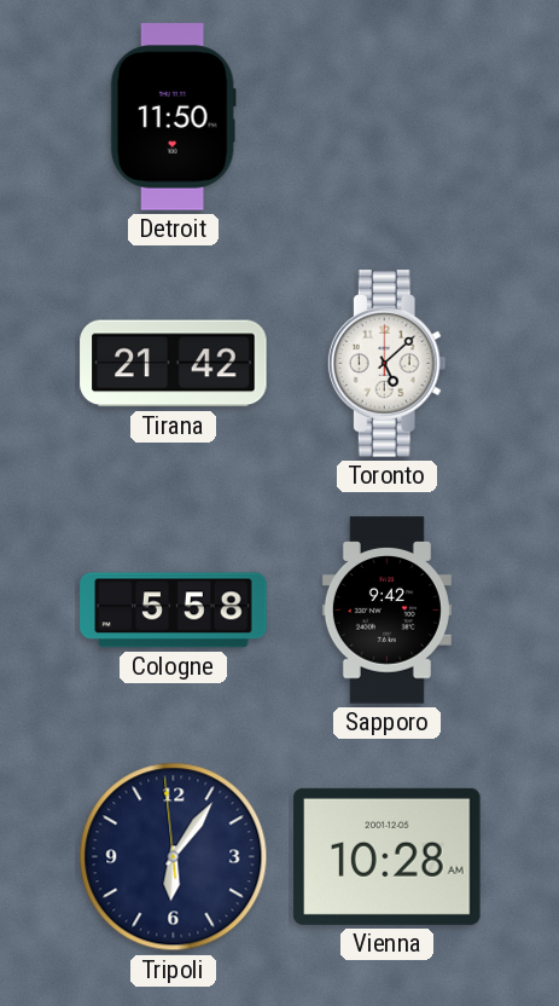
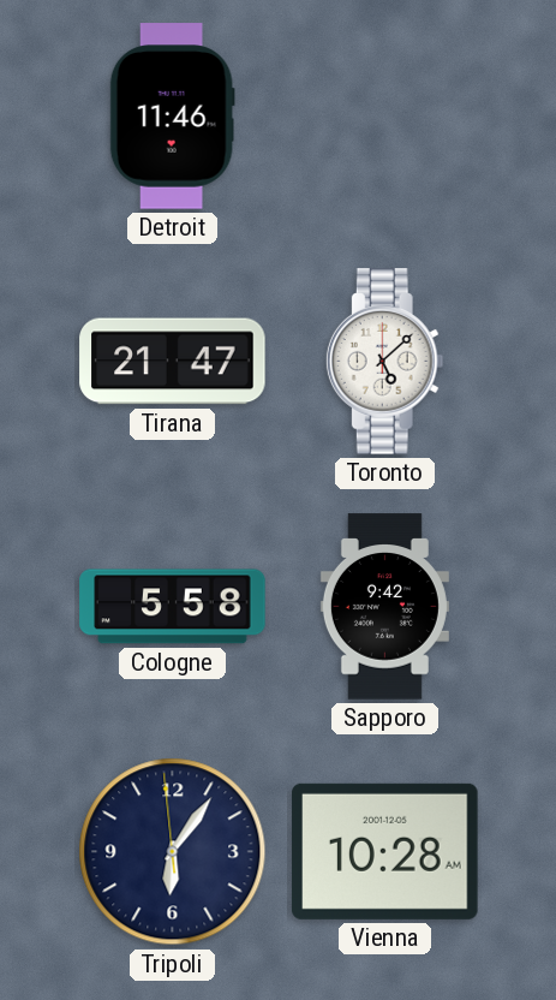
Detroit: 11:50 -> 11:46 (172, 117)
Tirana: 21:42 -> 21:47 (173, 362)
